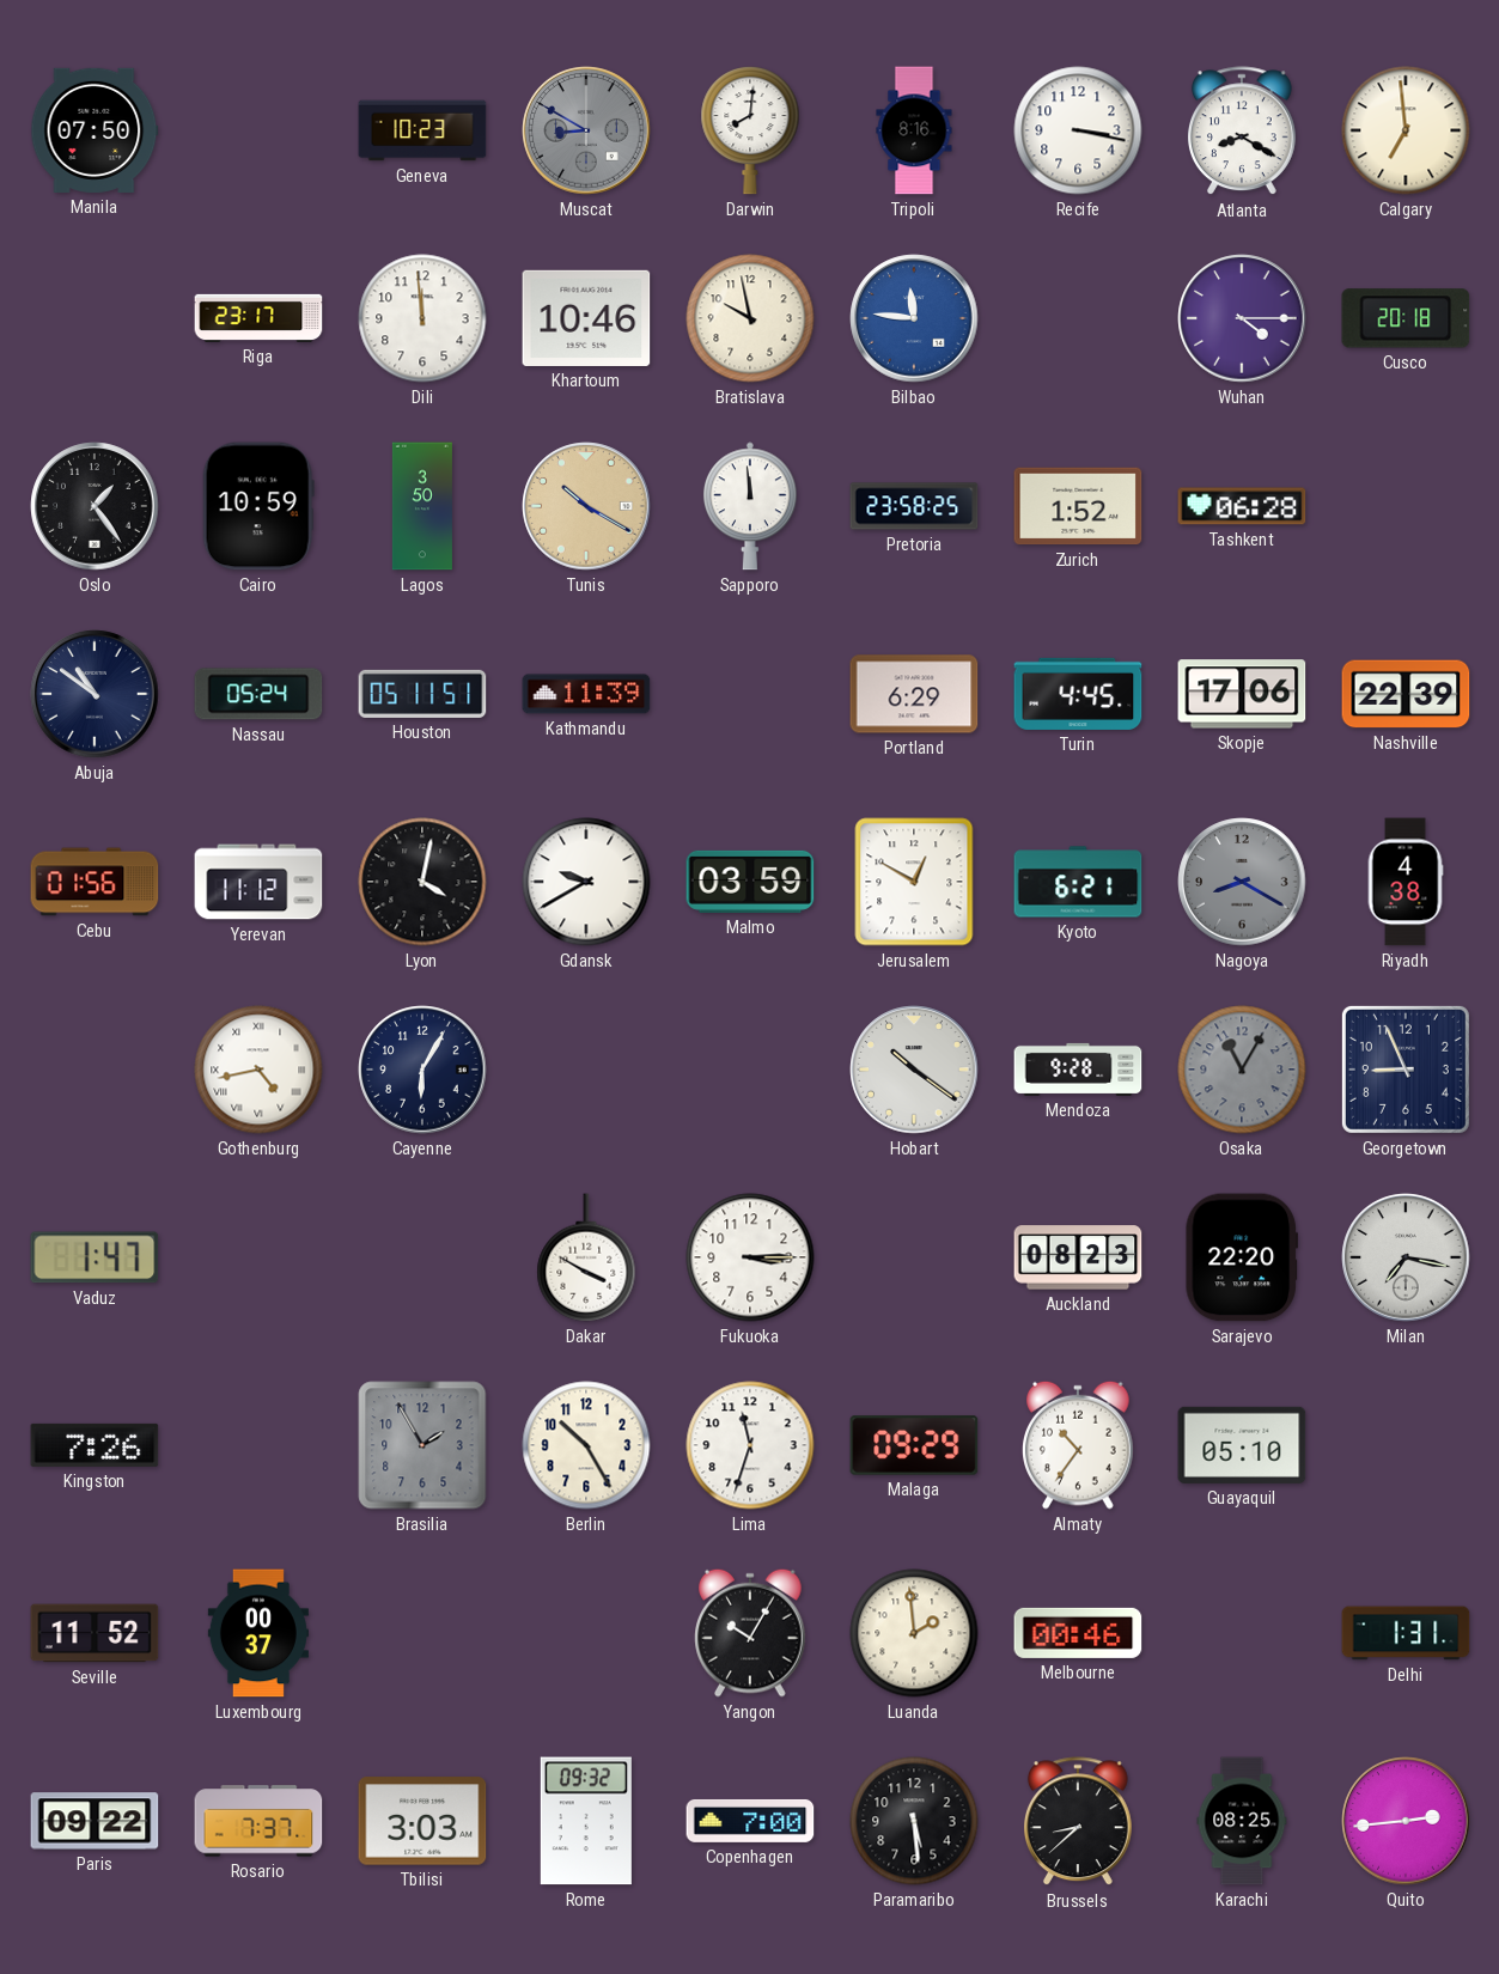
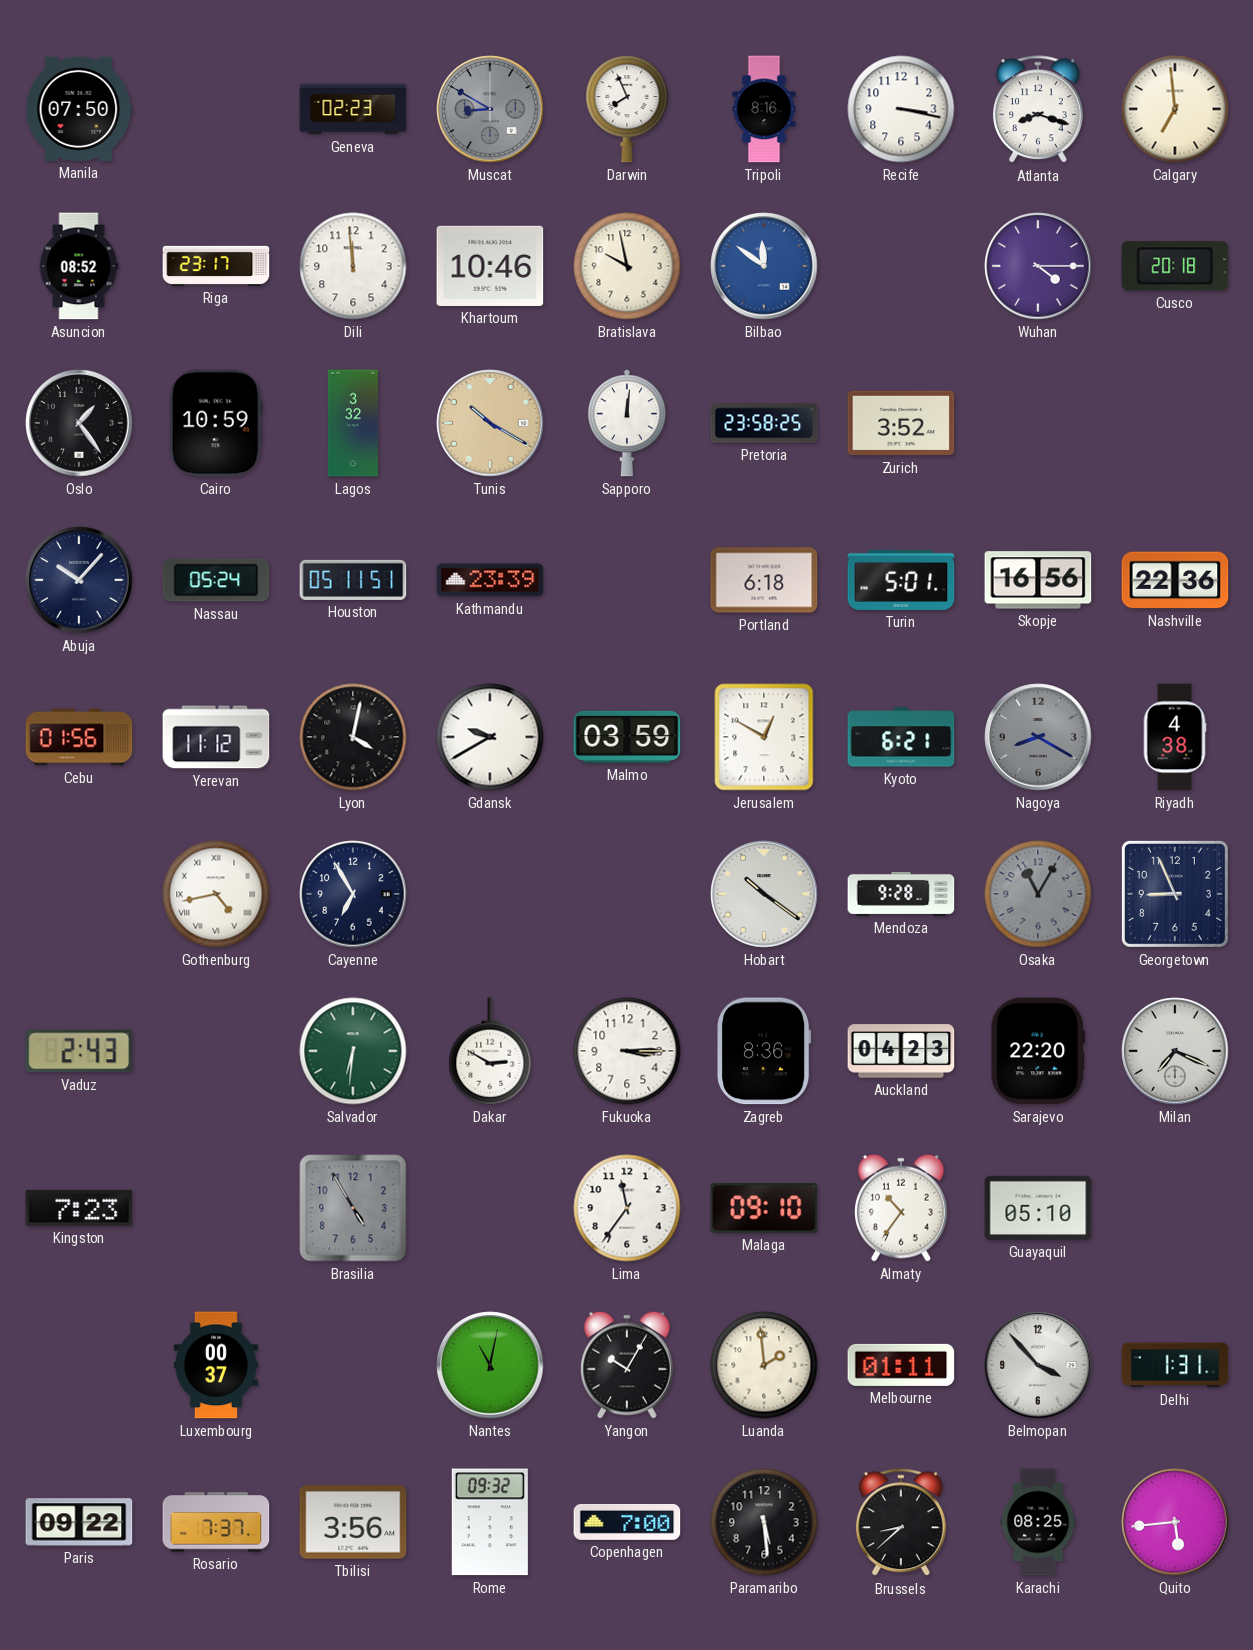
Geneva: 10:23 -> 02:23 (353, 109)
Darwin: 8:01 -> 7:56 (627, 109)
Atlanta: 8:20 -> 8:18 (1038, 110)
Asuncion: none -> 08:52 (79, 266)
Bilbao: 11:46 -> 11:51 (764, 266)
Lagos: 3:50 -> 3:32 (353, 423)
Sapporo: 11:59 -> 12:01 (627, 423)
Zurich: 1:52 -> 3:52 (901, 423)
Tashkent: 06:28 -> none (1242, 506)
Abuja: 10:51 -> 10:07 (79, 580)
Kathmandu: 11:39 -> 23:39 (490, 580)
Portland: 6:29 -> 6:18 (764, 580)
Turin: 4:45 -> 5:01 (901, 580)
Skopje: 17:06 -> 16:56 (1038, 580)
Nashville: 22:39 -> 22:36 (1175, 580)
Cayenne: 6:05 -> 6:55 (353, 894)
Vaduz: 1:47 -> 2:43 (79, 1051)
Salvador: none -> 6:31 (353, 1051)
Dakar: 3:50 -> 2:50 (490, 1051)
Zagreb: none -> 8:36 (764, 1051)
Auckland: 08:23 -> 04:23 (901, 1051)
Milan: 7:17 -> 7:19 (1175, 1051)
Kingston: 7:26 -> 7:23 (79, 1208)
Brasilia: 1:55 -> 4:55 (353, 1208)
Berlin: 10:25 -> none (586, 1445)
Lima: 11:33 -> 11:36 (627, 1208)
Malaga: 09:29 -> 09:10 (764, 1208)
Seville: 11:52 -> none (95, 1633)
Nantes: none -> 11:02 (490, 1365)
Melbourne: 00:46 -> 01:11 (901, 1365)
Belmopan: none -> 3:53 (1038, 1365)
Tbilisi: 3:03 -> 3:56 (353, 1522)
Quito: 2:44 -> 5:44 (1175, 1522)
